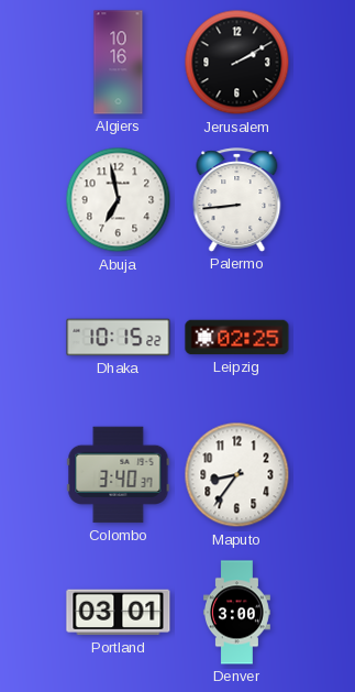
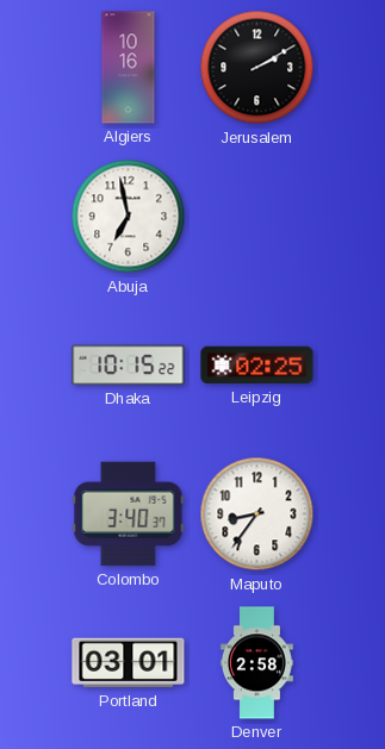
Palermo: 8:44 -> none (237, 200)
Denver: 3:00 -> 2:58 (256, 663)
